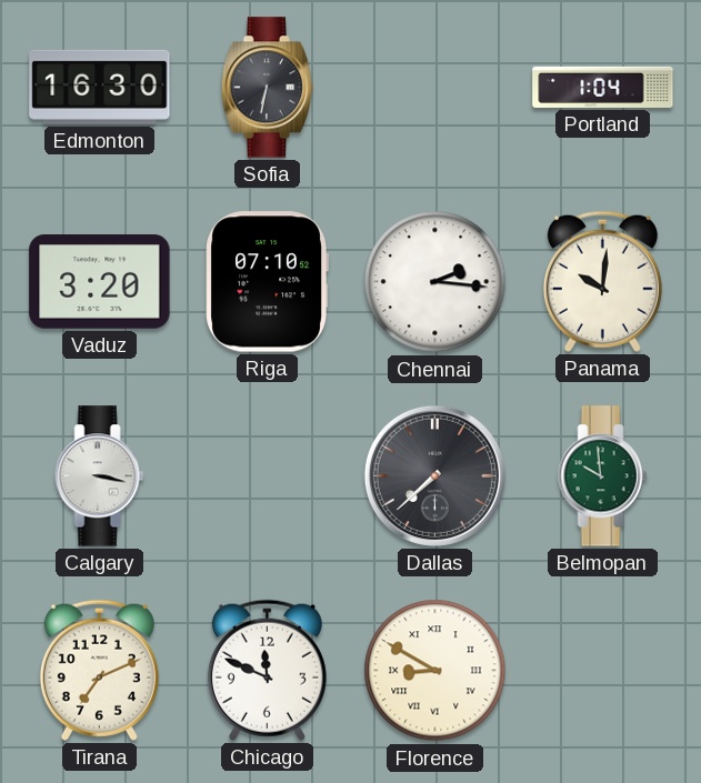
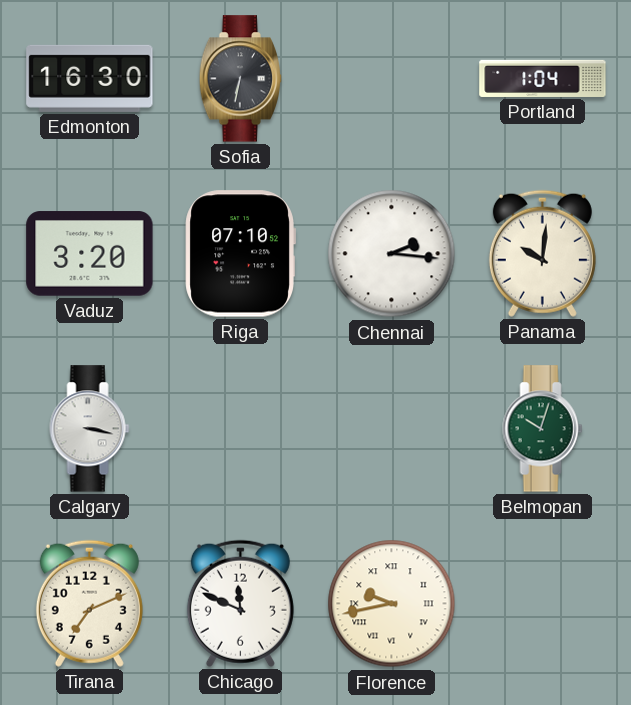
Dallas: 7:38 -> none (434, 475)
Belmopan: 9:59 -> 10:03 (543, 429)
Florence: 8:50 -> 9:43 (392, 604)
